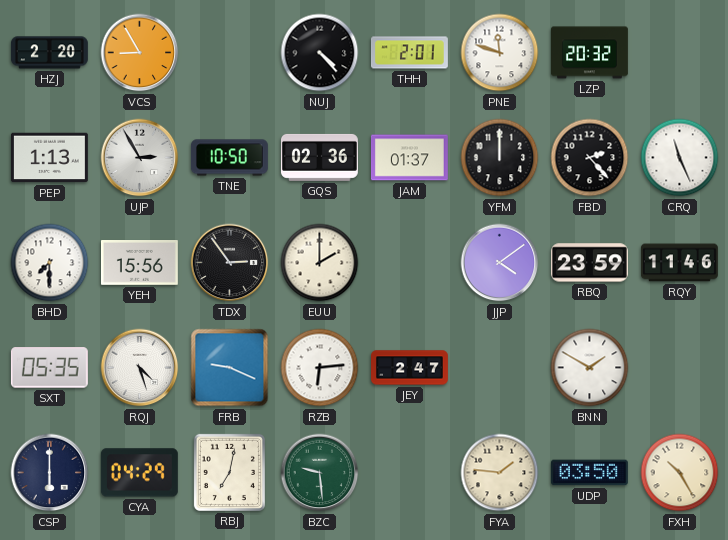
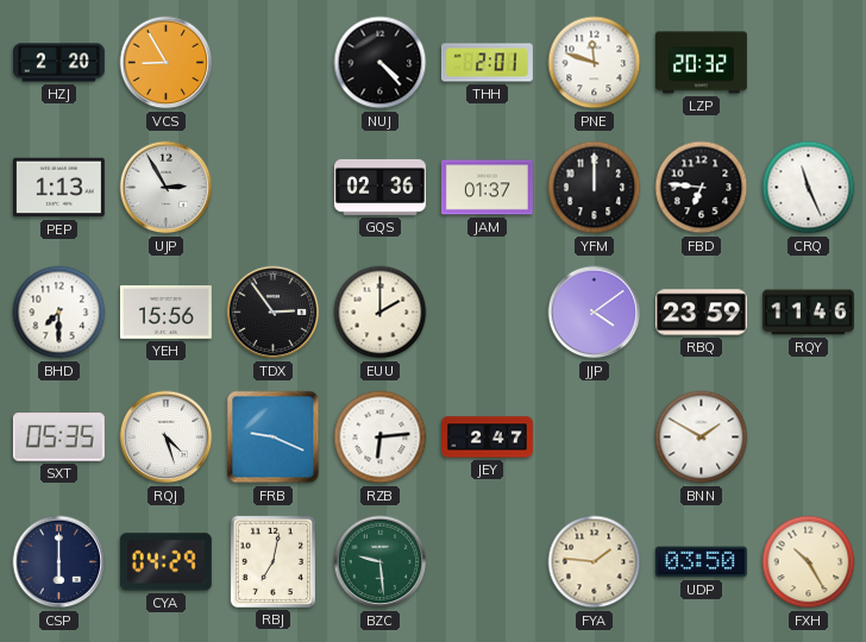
TNE: 10:50 -> none (229, 158)
FBD: 2:23 -> 6:46 (702, 188)
